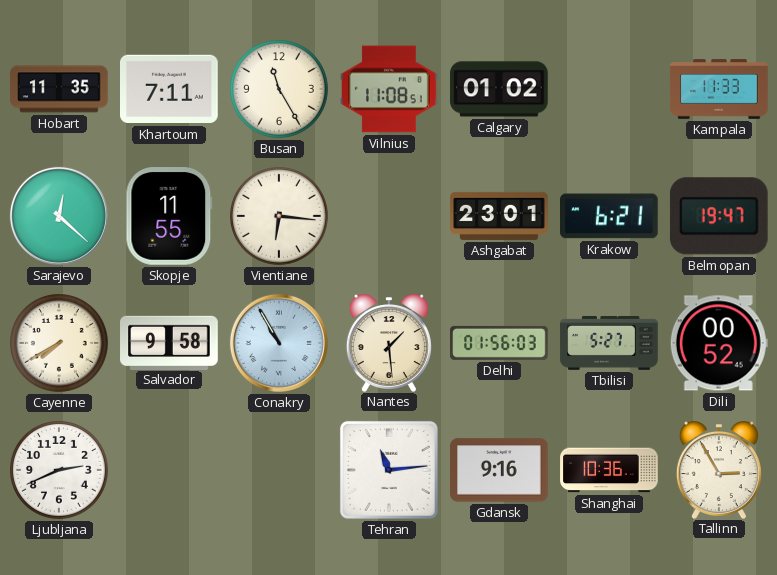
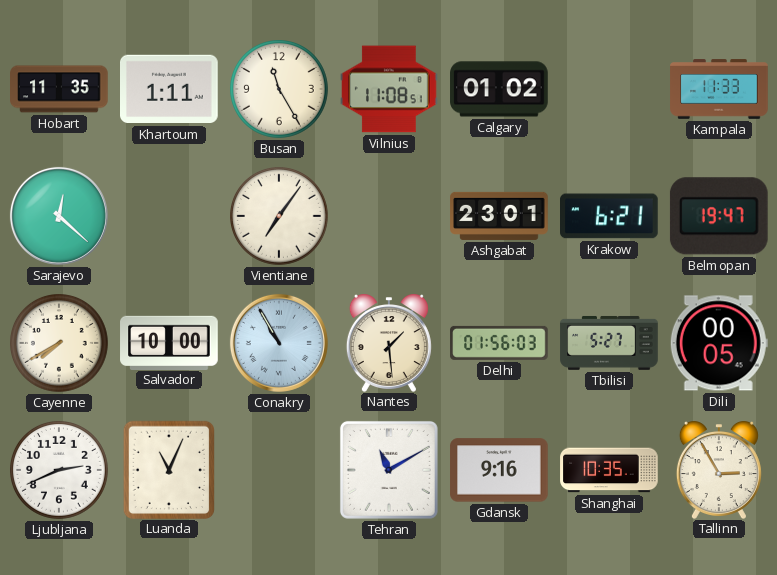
Khartoum: 7:11 -> 1:11 (169, 89)
Skopje: 11:55 -> none (169, 216)
Vientiane: 6:16 -> 7:06 (280, 217)
Salvador: 9:58 -> 10:00 (169, 342)
Dili: 00:52 -> 00:05 (719, 343)
Luanda: none -> 11:04 (168, 469)
Tehran: 11:14 -> 11:10 (389, 470)
Shanghai: 10:36 -> 10:35 (609, 470)
